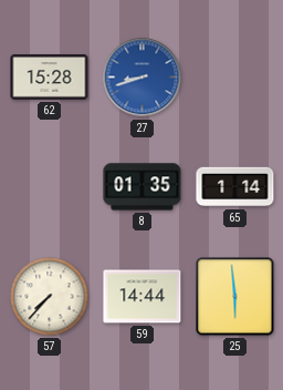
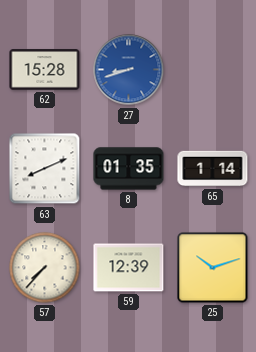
63: none -> 8:11 (45, 169)
59: 14:44 -> 12:39 (129, 268)
25: 5:59 -> 10:12 (213, 268)
